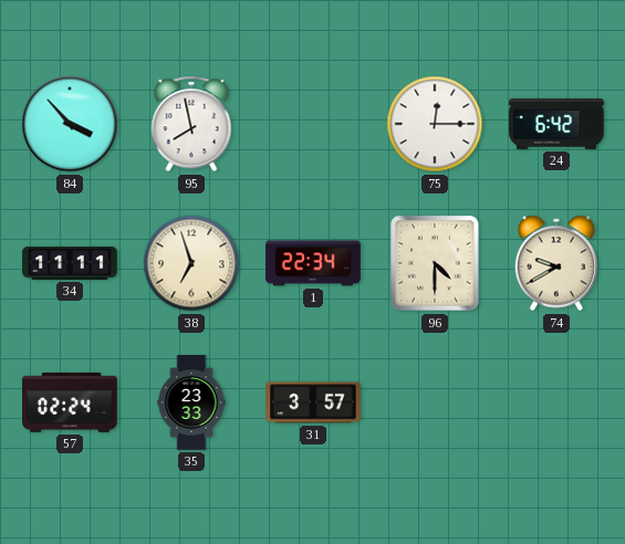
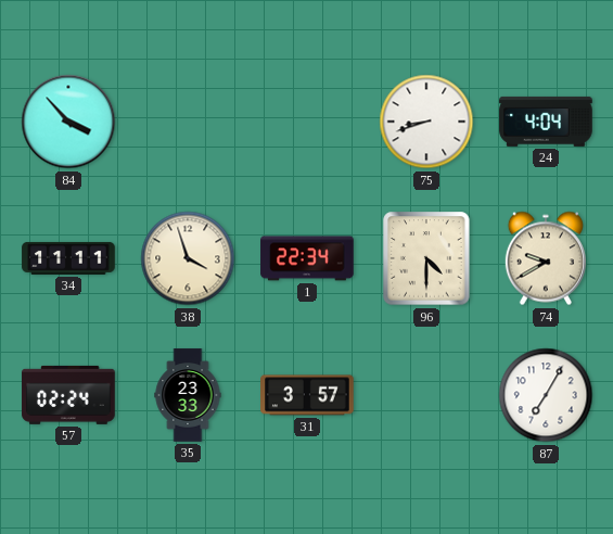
95: 7:58 -> none (191, 124)
75: 12:15 -> 8:42 (426, 122)
24: 6:42 -> 4:04 (546, 122)
38: 6:57 -> 3:57 (188, 258)
87: none -> 7:05 (546, 395)
